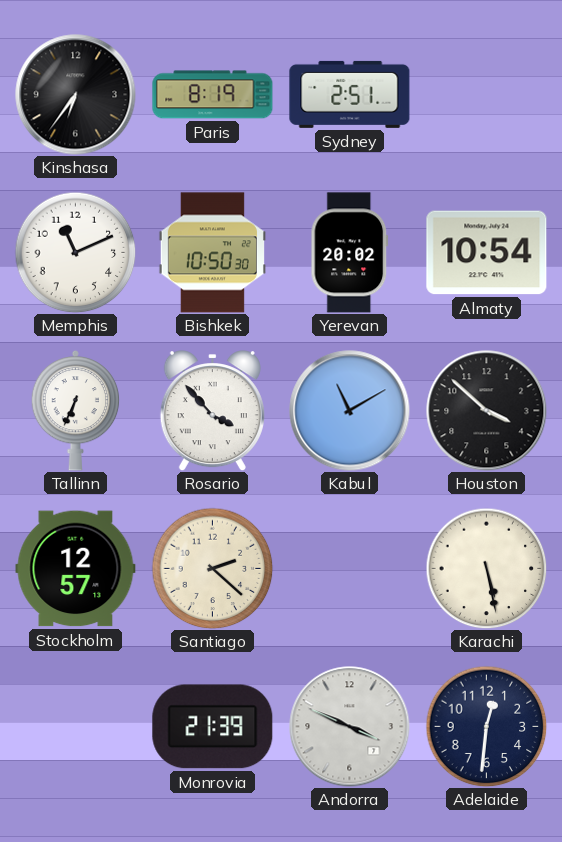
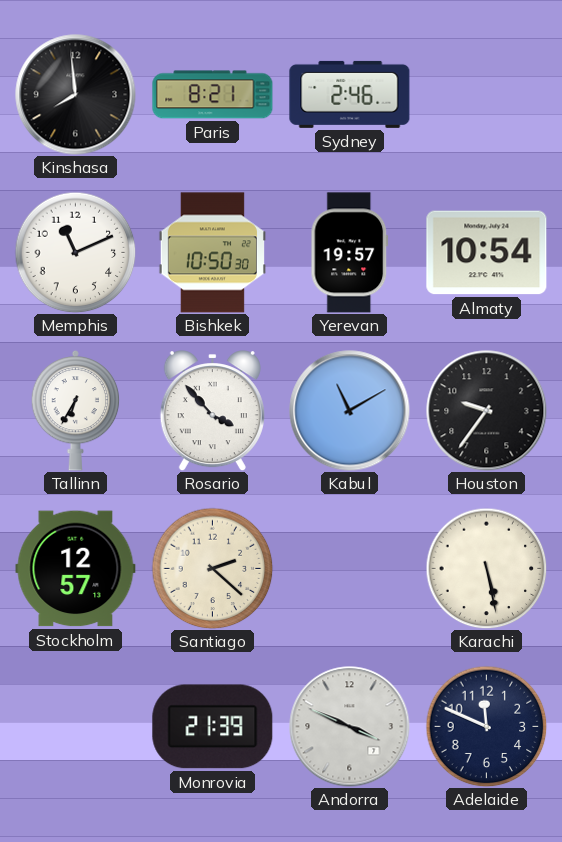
Kinshasa: 6:36 -> 7:59 (76, 95)
Paris: 8:19 -> 8:21 (213, 95)
Sydney: 2:51 -> 2:46 (350, 94)
Yerevan: 20:02 -> 19:57 (350, 253)
Tallinn: 6:34 -> 6:35 (76, 410)
Houston: 3:52 -> 9:36 (487, 411)
Adelaide: 12:31 -> 11:49 (486, 726)
